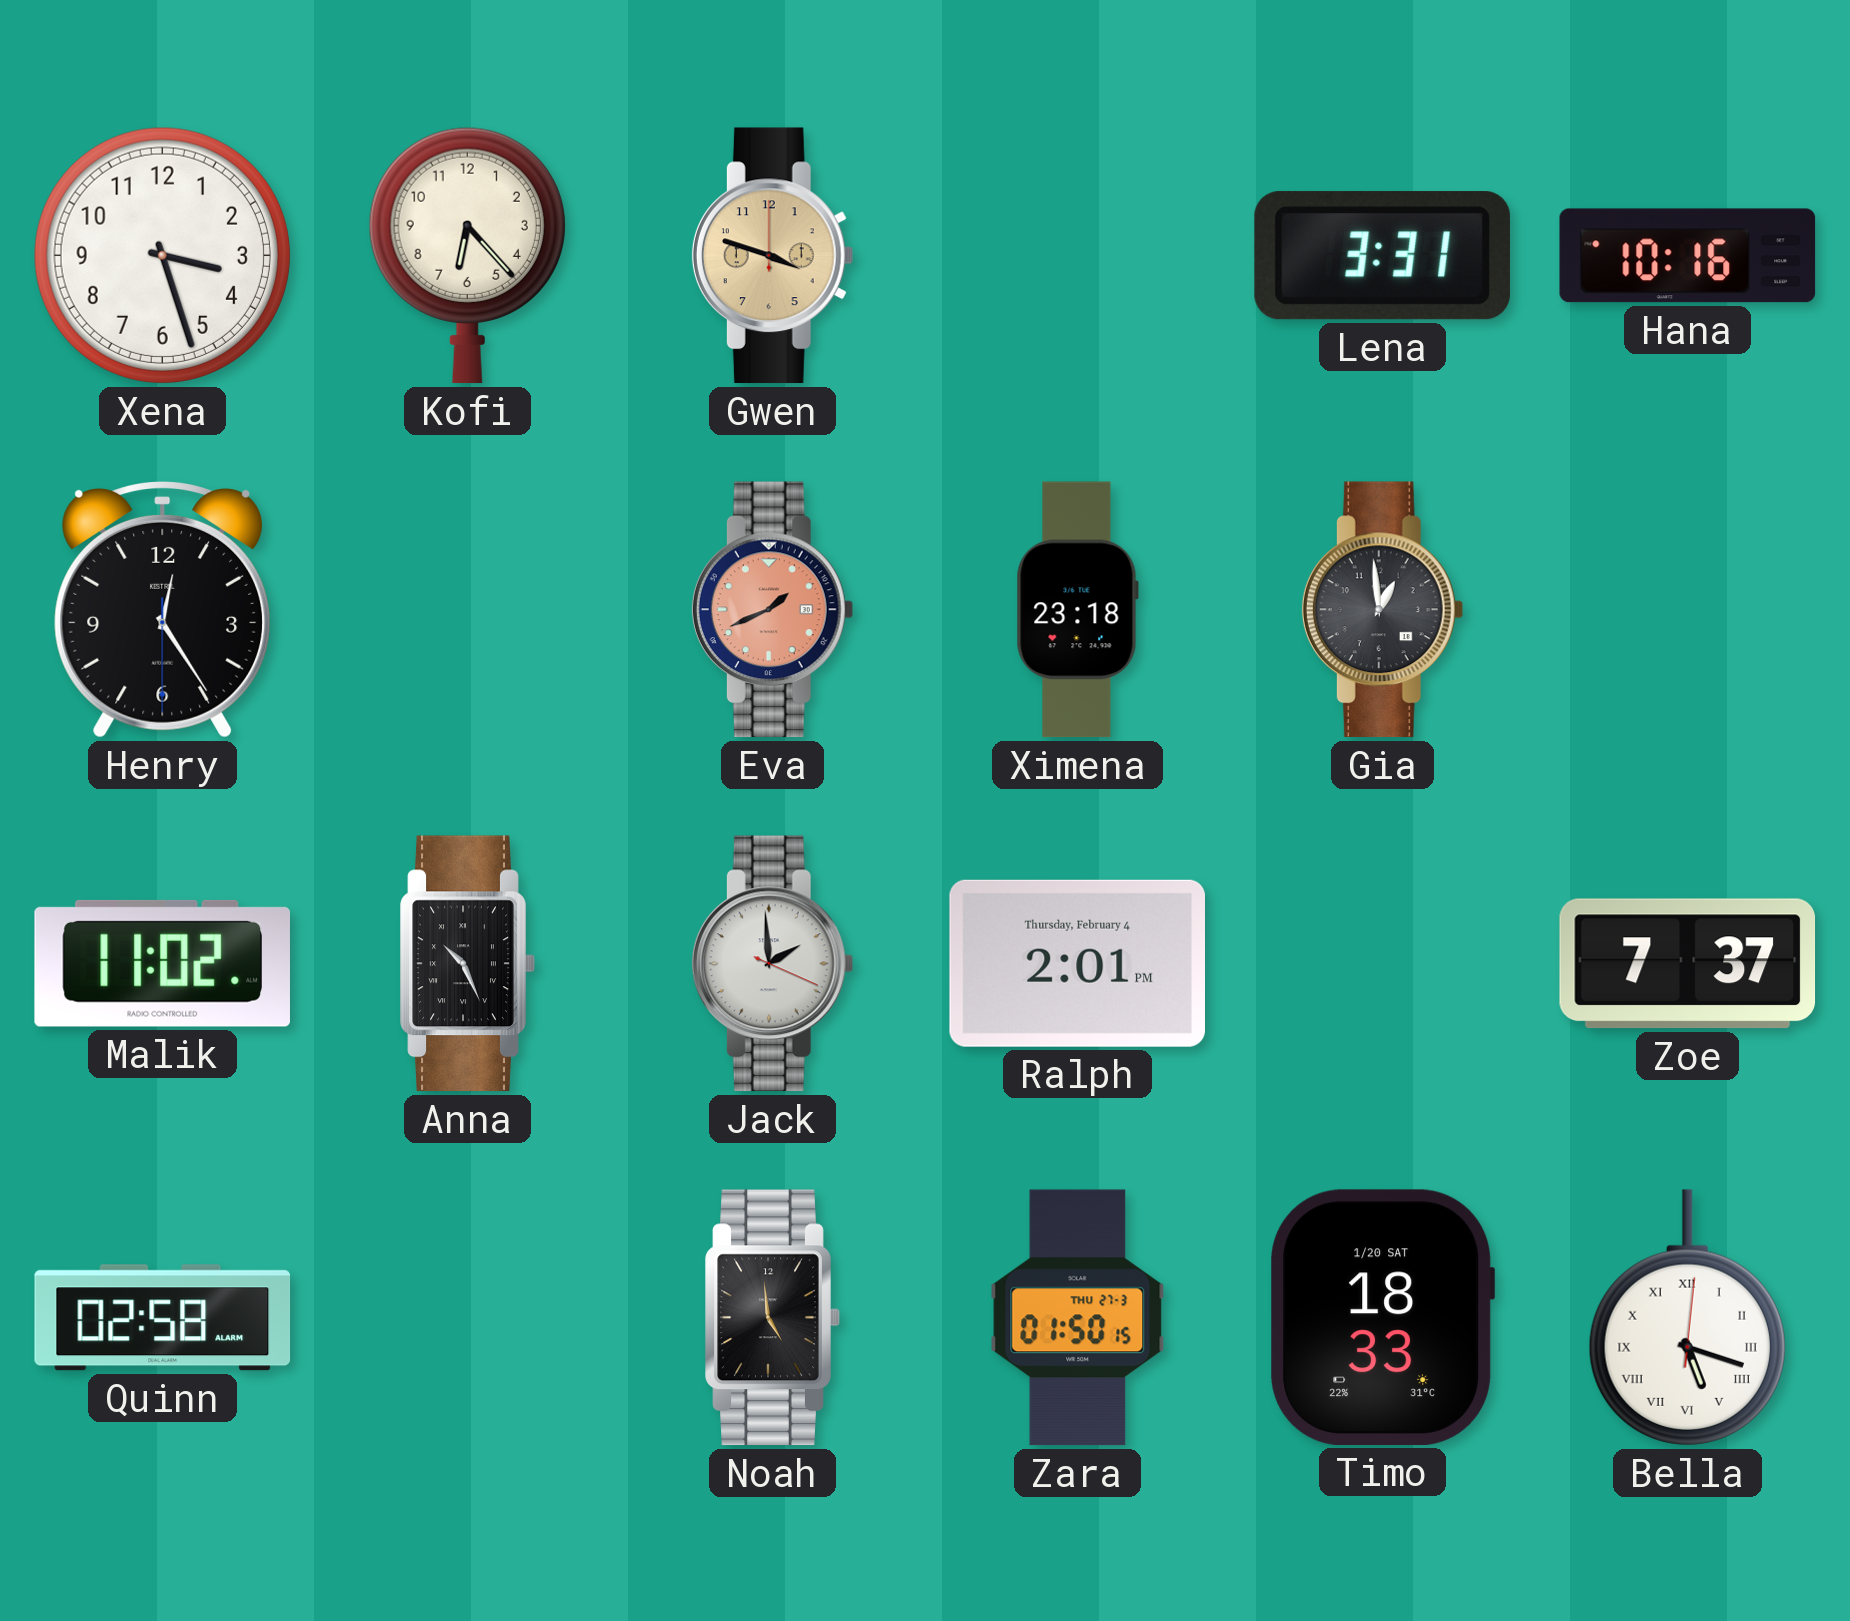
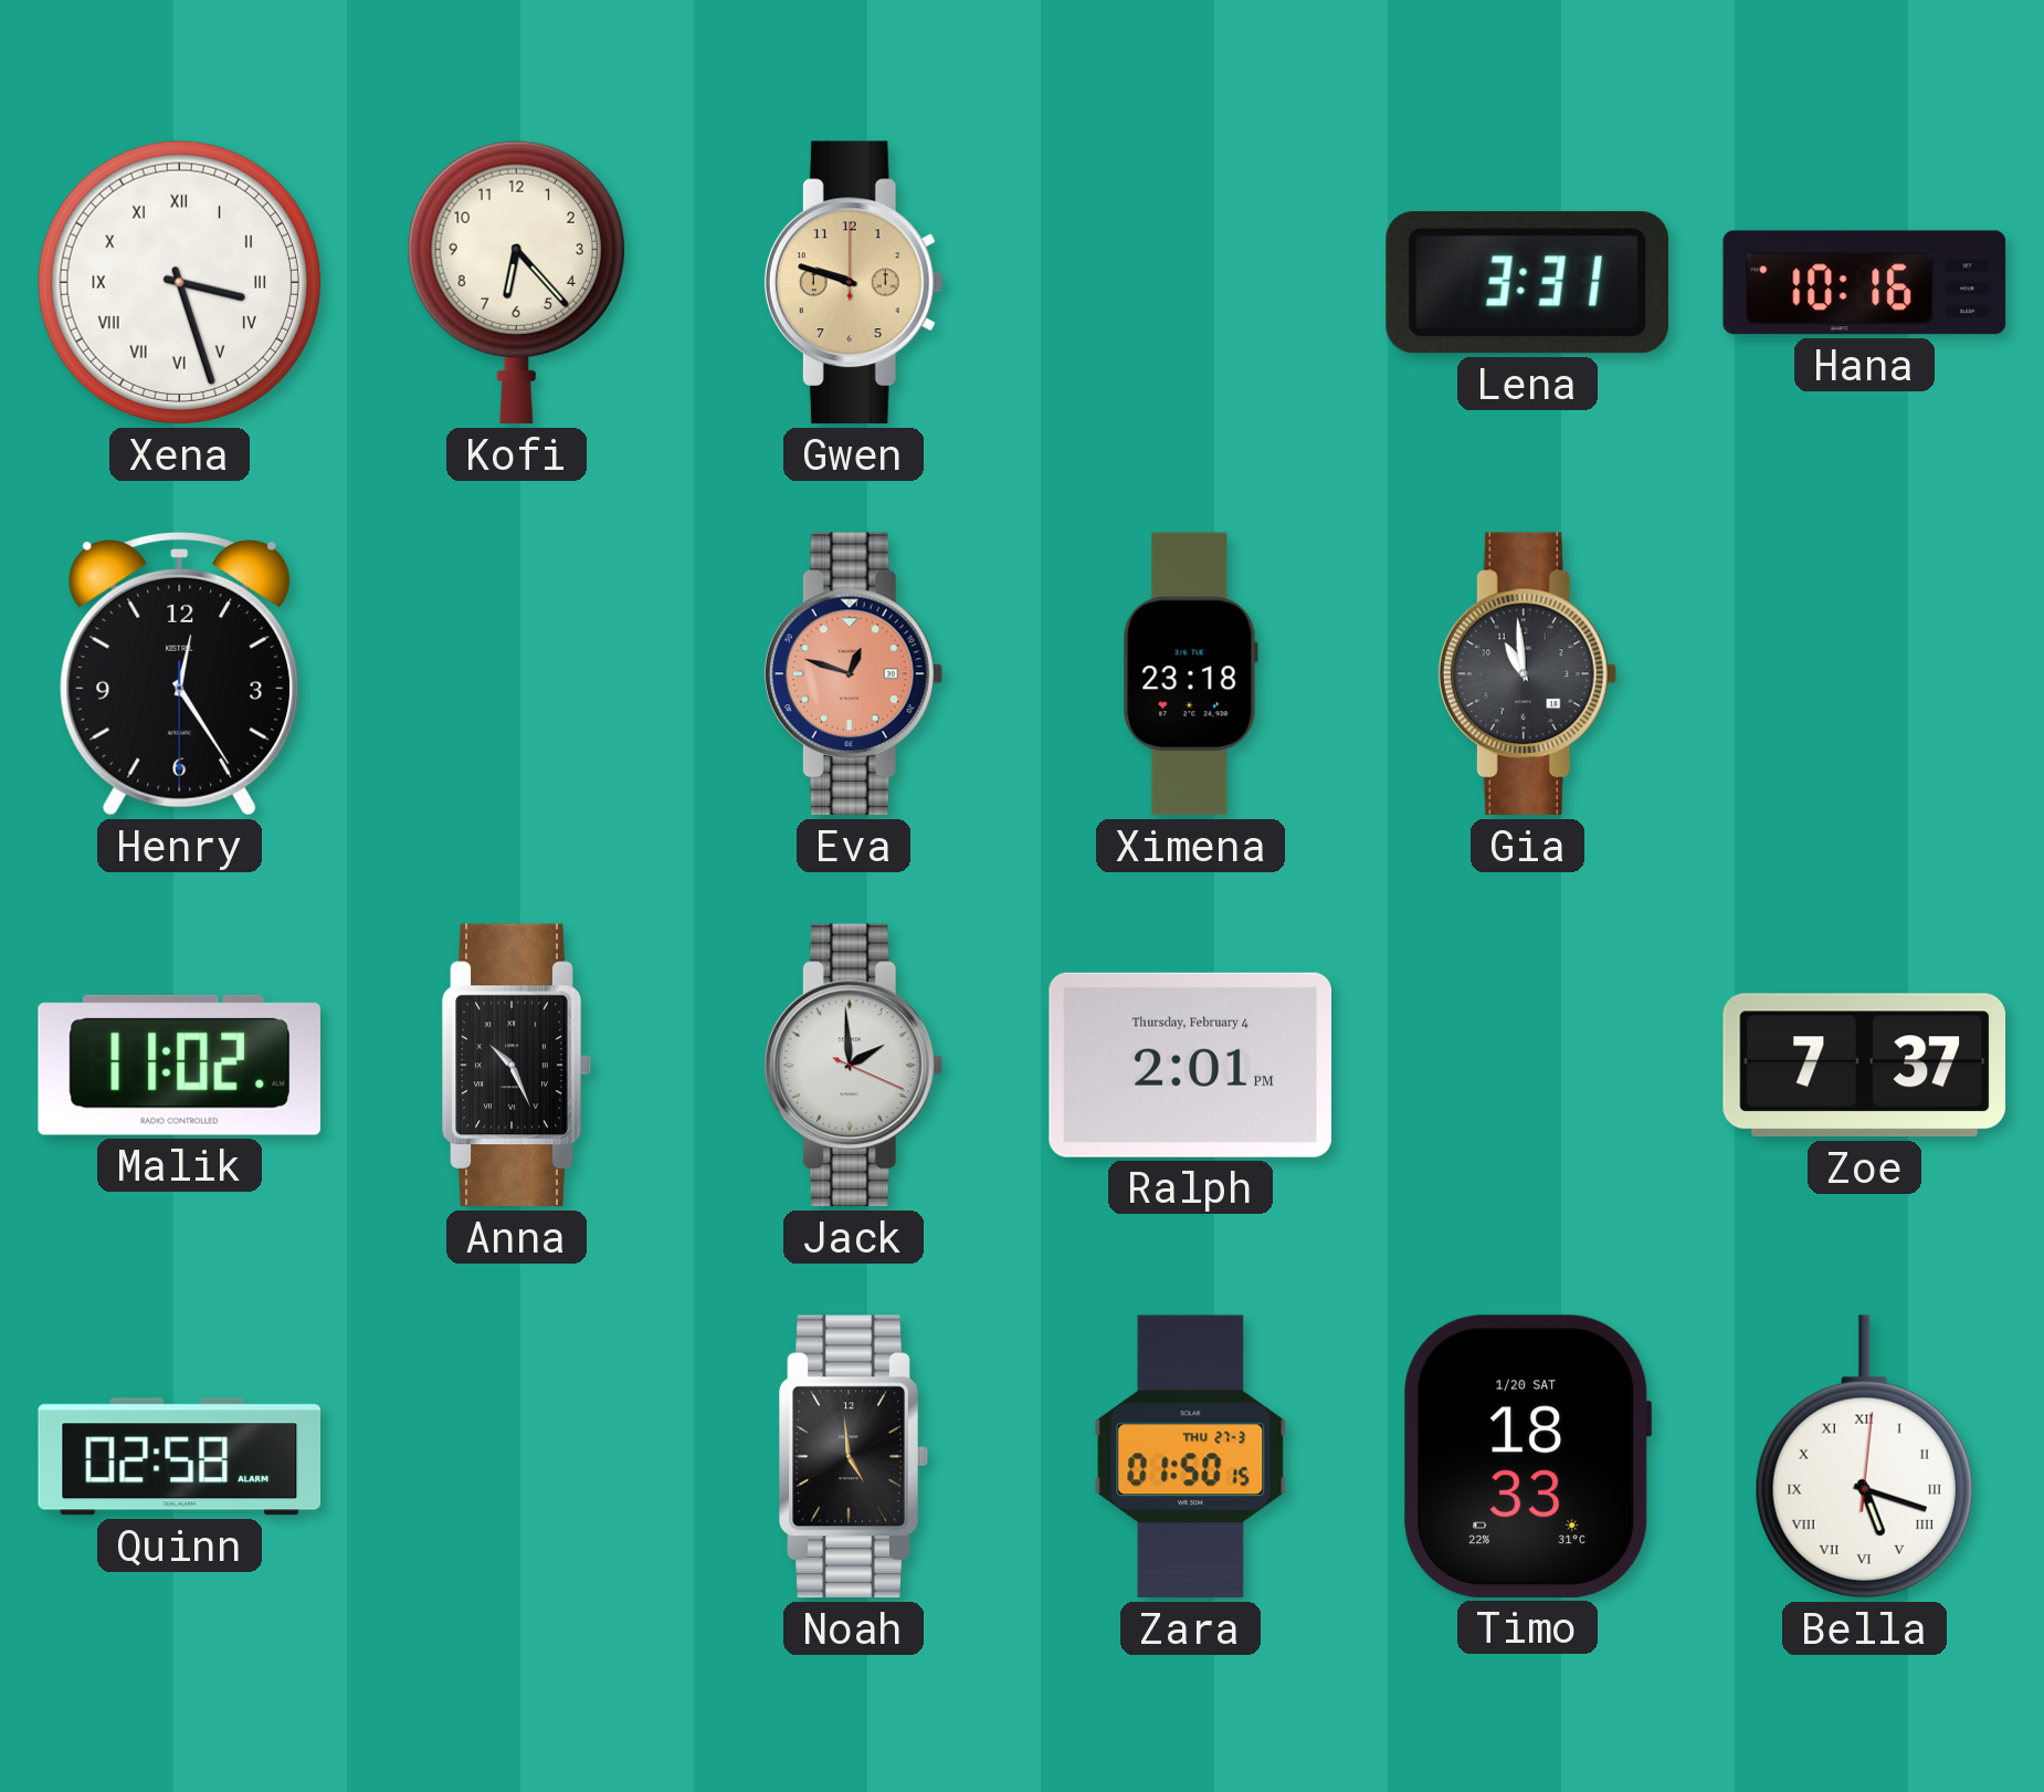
Xena numerals: Arabic -> Roman (179, 282)
Gwen: 3:48 -> 9:48 (853, 283)
Eva: 1:41 -> 12:48 (853, 674)
Gia: 12:59 -> 10:59 (1527, 674)
